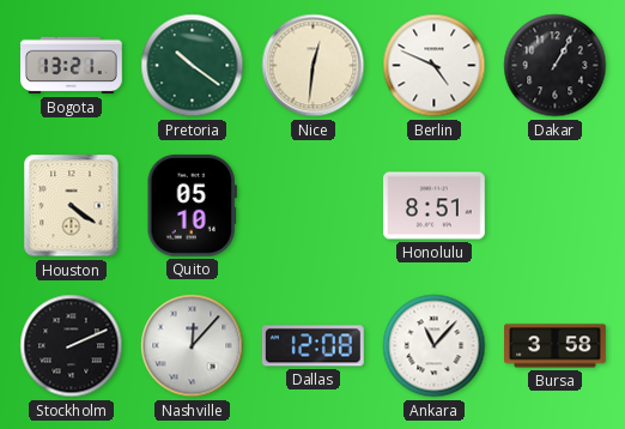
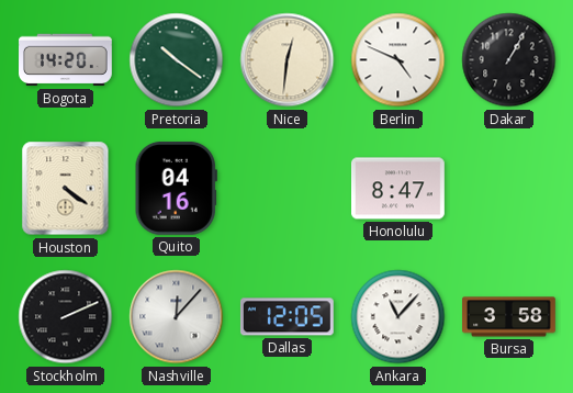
Bogota: 13:21 -> 14:20 (66, 60)
Quito: 05:10 -> 04:16 (176, 188)
Honolulu: 8:51 -> 8:47 (398, 189)
Dallas: 12:08 -> 12:05 (286, 317)
